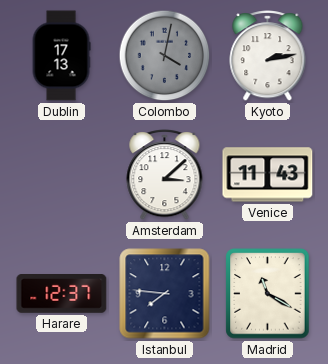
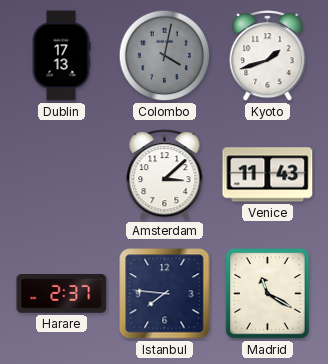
Kyoto: 2:13 -> 1:42 (268, 56)
Harare: 12:37 -> 2:37 (62, 294)
